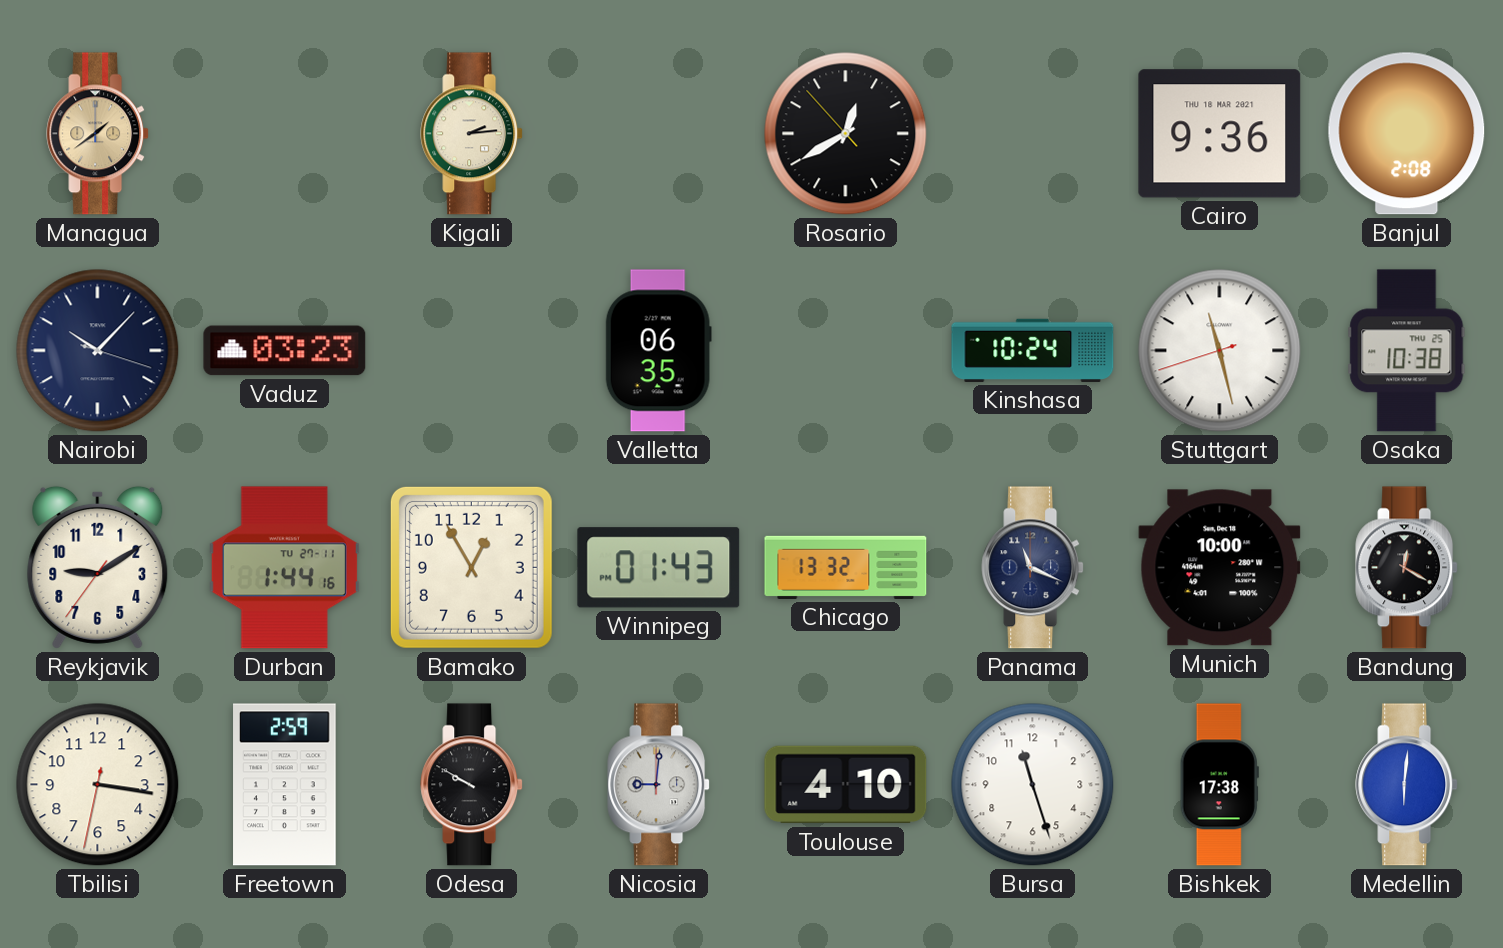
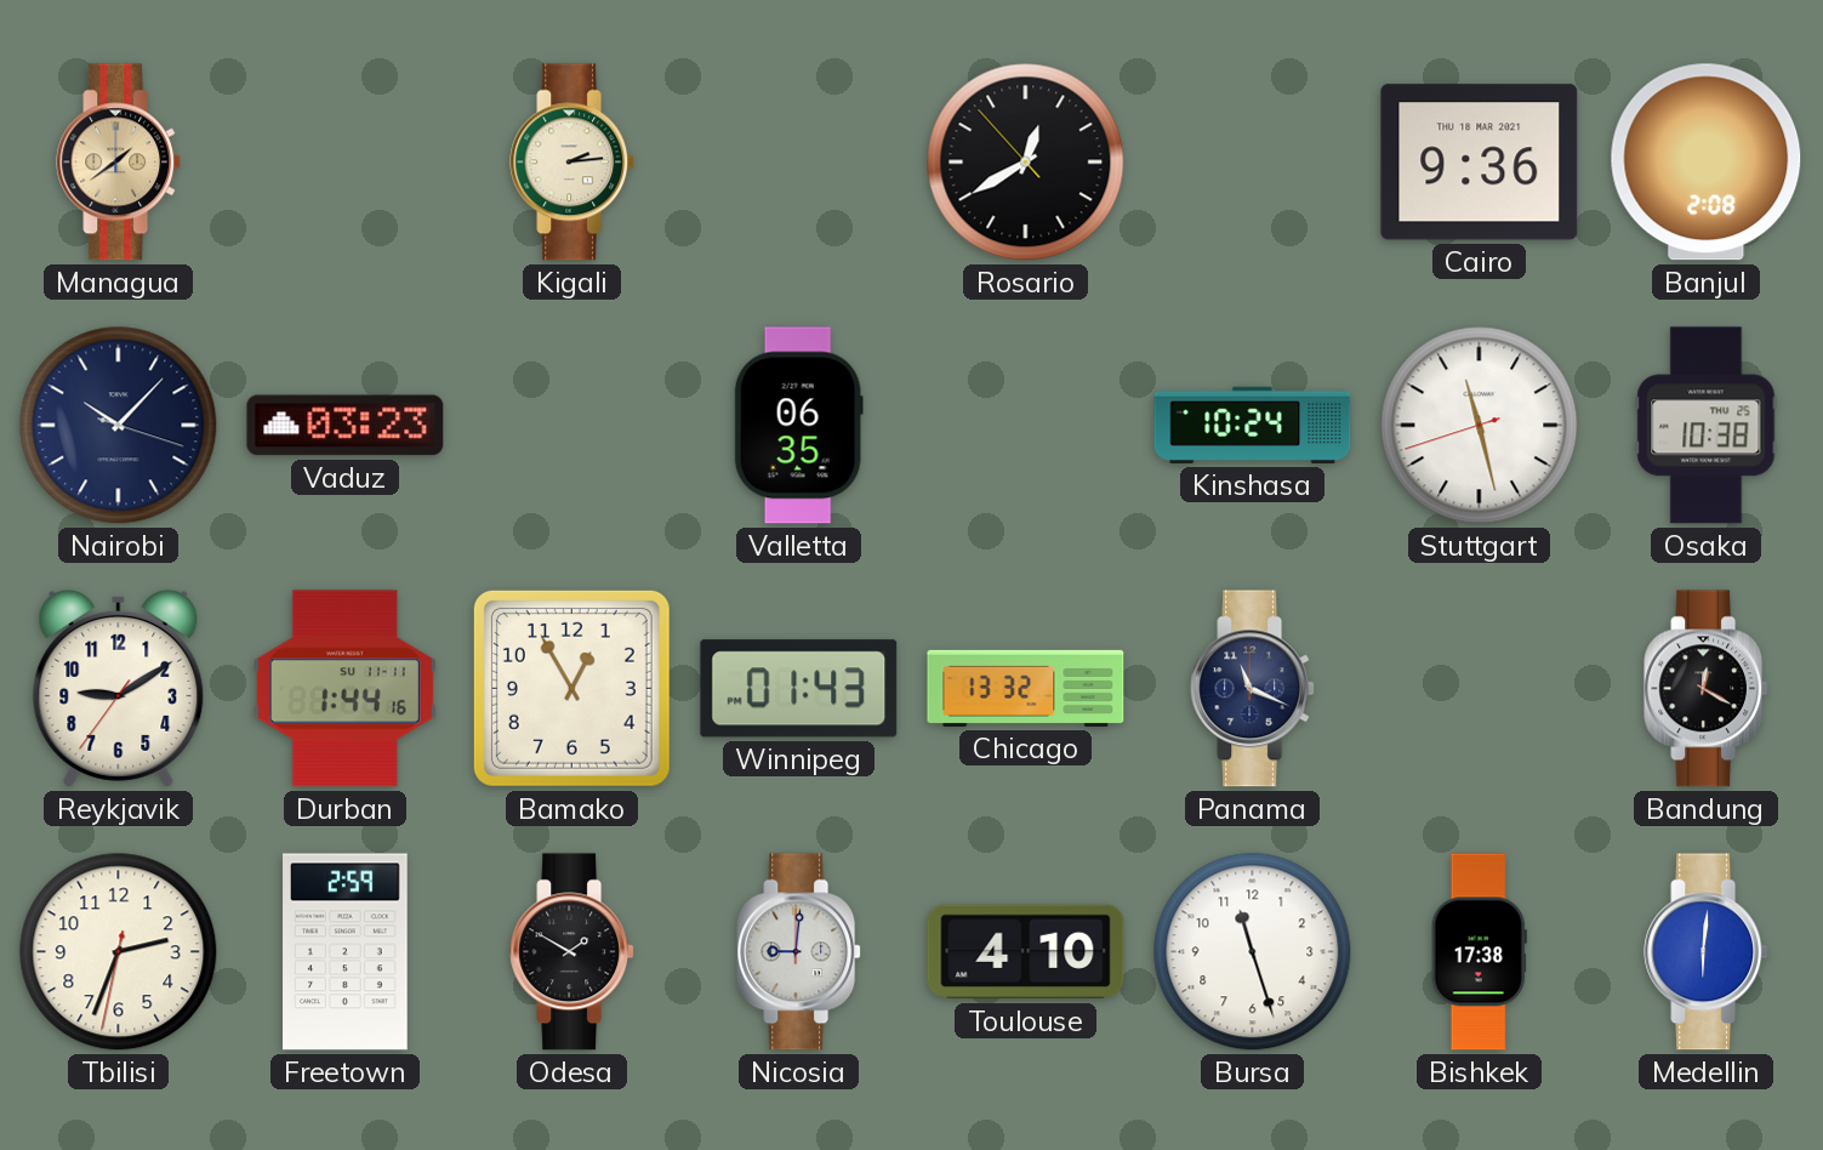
Durban date: TU 27-11 -> SU 11-11 (344, 689)
Munich: 10:00 -> none (1220, 568)
Tbilisi: 3:16 -> 2:33 (119, 952)
Odesa: 9:50 -> 1:50 (572, 952)
